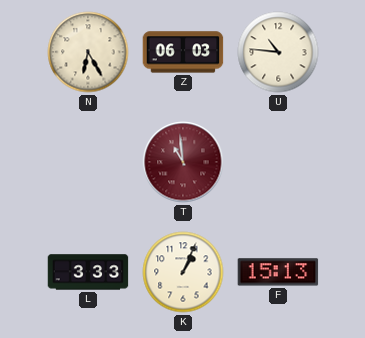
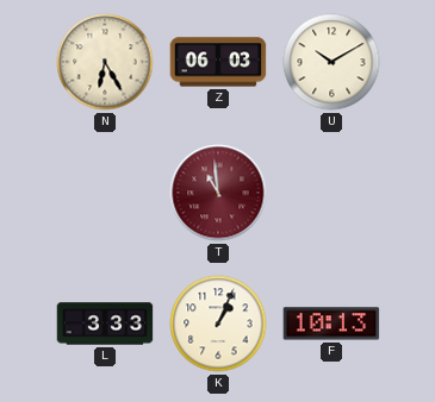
U: 10:46 -> 10:10 (331, 62)
F: 15:13 -> 10:13 (331, 324)
